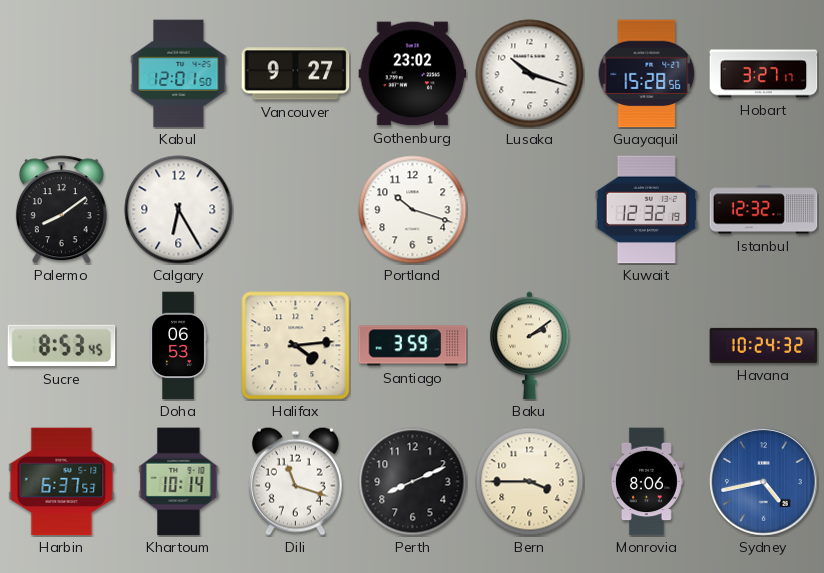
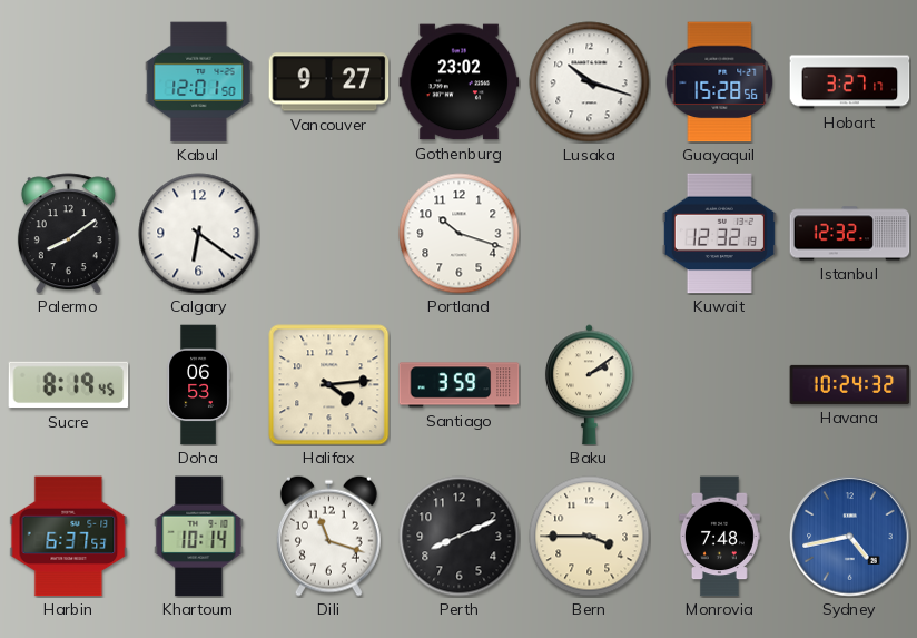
Calgary: 6:25 -> 6:21 (199, 234)
Sucre: 8:53 -> 8:19 (69, 385)
Monrovia: 8:06 -> 7:48 (719, 537)
